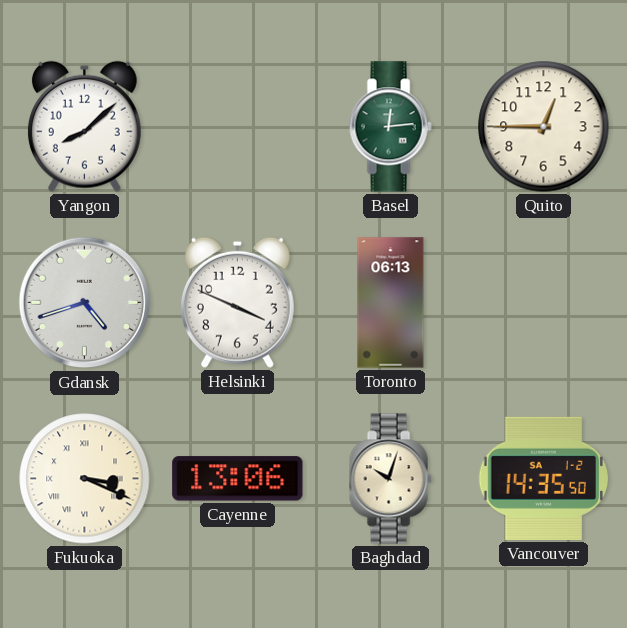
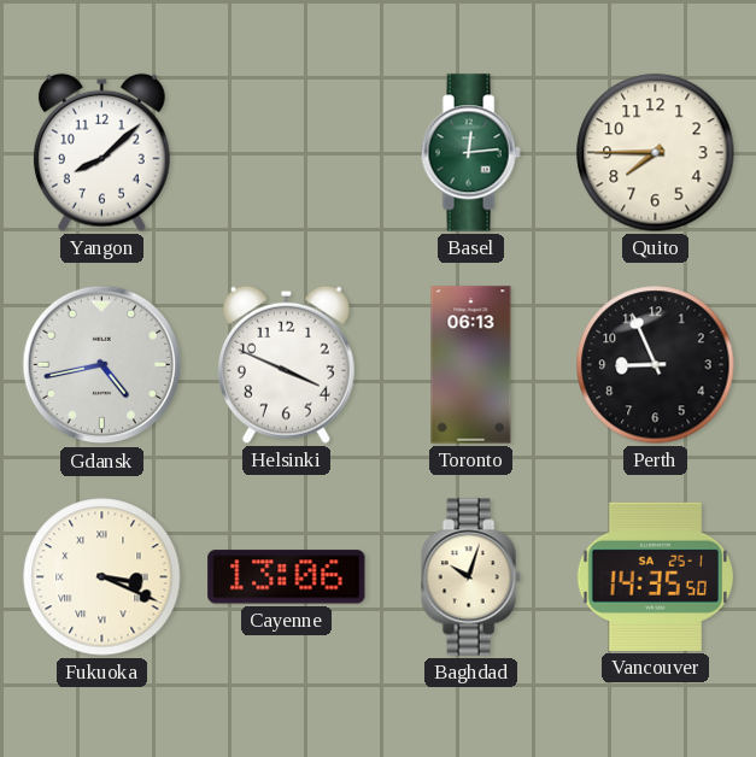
Quito: 12:45 -> 7:45 (656, 153)
Gdansk: 4:42 -> 4:43 (102, 365)
Perth: none -> 8:56 (656, 365)
Vancouver date: SA 1-2 -> SA 25-1 (655, 576)
